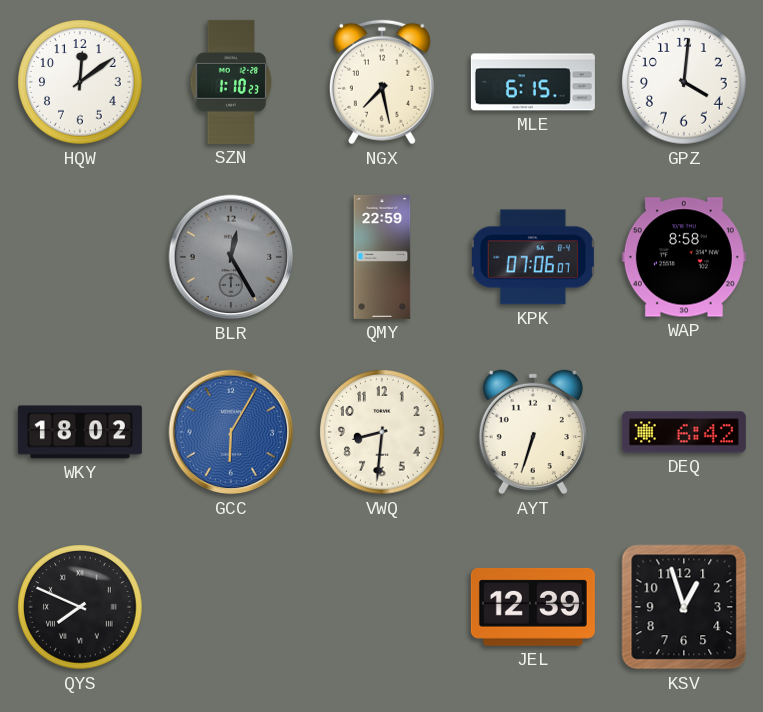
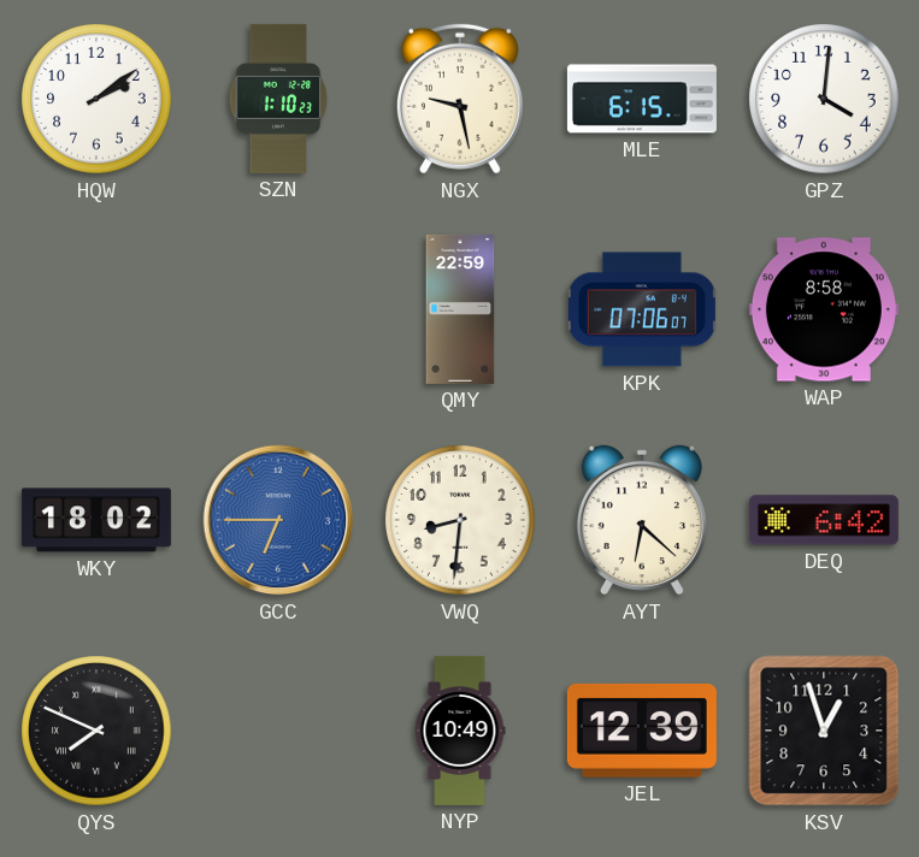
HQW: 12:09 -> 2:09 (96, 99)
NGX: 7:28 -> 9:28 (460, 99)
BLR: 12:25 -> none (231, 257)
GCC: 6:05 -> 6:45 (278, 520)
AYT: 6:33 -> 6:22 (642, 520)
NYP: none -> 10:49 (460, 731)
